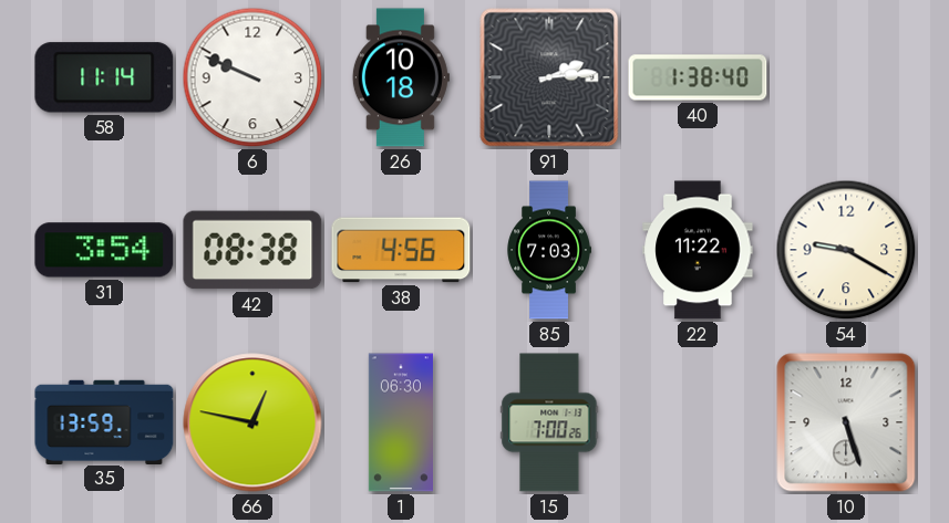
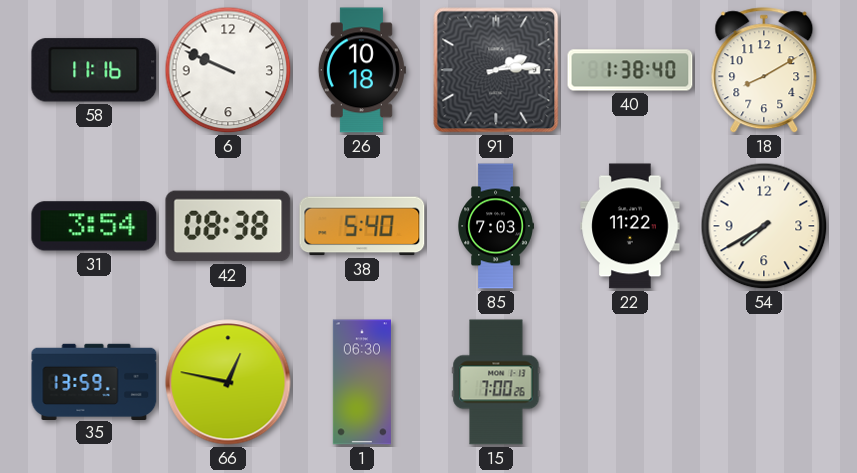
58: 11:14 -> 11:16 (94, 70)
18: none -> 8:10 (764, 71)
38: 4:56 -> 5:40 (362, 226)
54: 9:20 -> 7:40 (764, 226)
10: 5:27 -> none (846, 422)
